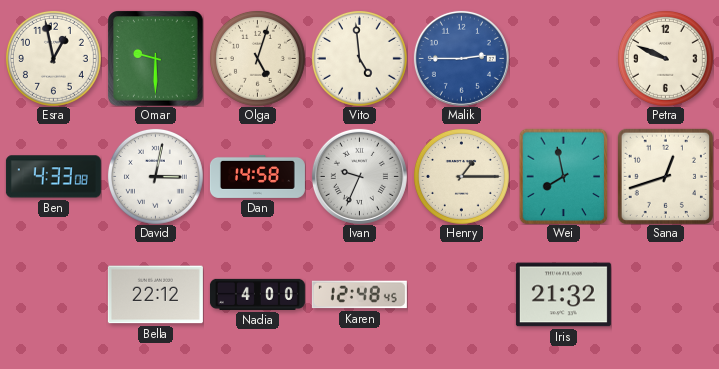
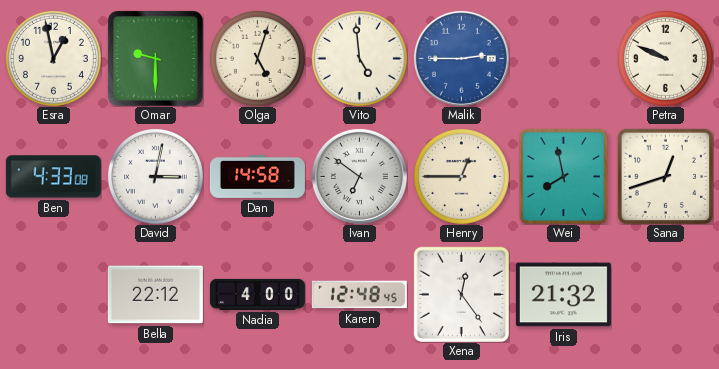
Ivan: 9:34 -> 6:51 (359, 176)
Henry: 1:15 -> 12:45 (461, 176)
Xena: none -> 12:24 (461, 294)
